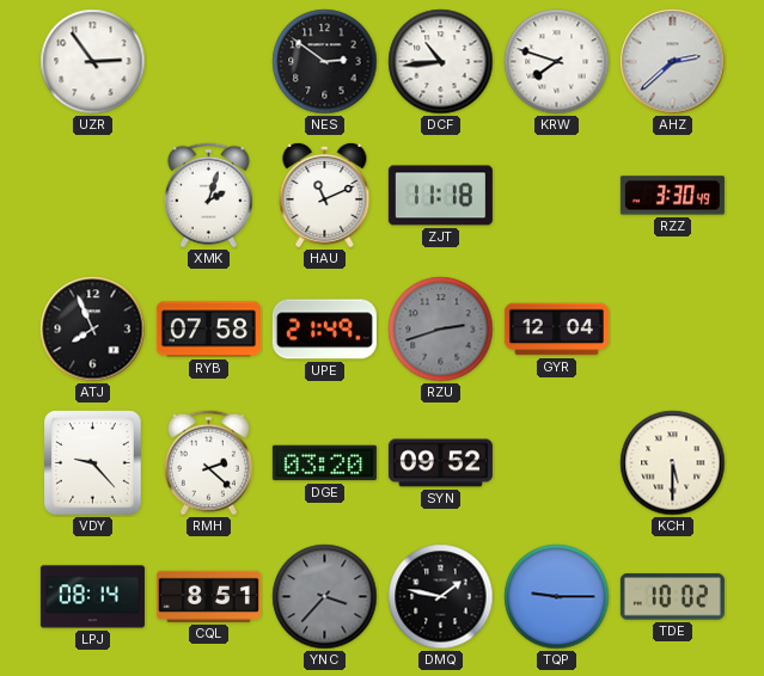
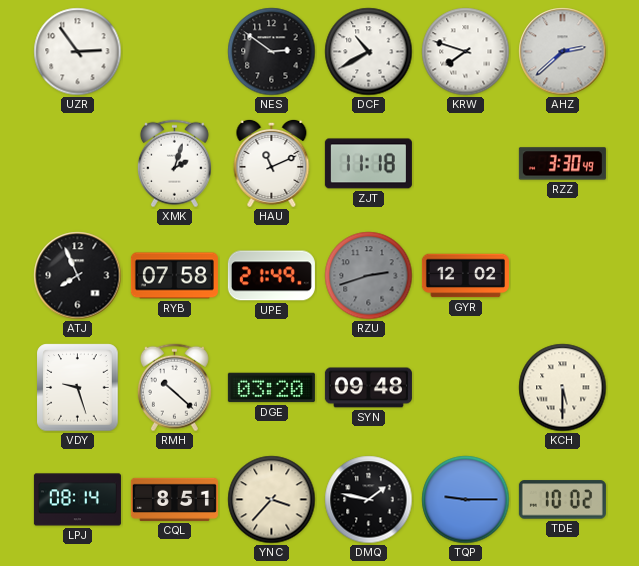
DCF: 10:44 -> 10:40 (369, 52)
GYR: 12:04 -> 12:02 (465, 276)
VDY: 9:23 -> 9:27 (78, 388)
RMH: 2:22 -> 10:22 (174, 388)
SYN: 09:52 -> 09:48 (368, 388)
YNC dial: grey -> cream (272, 500)
